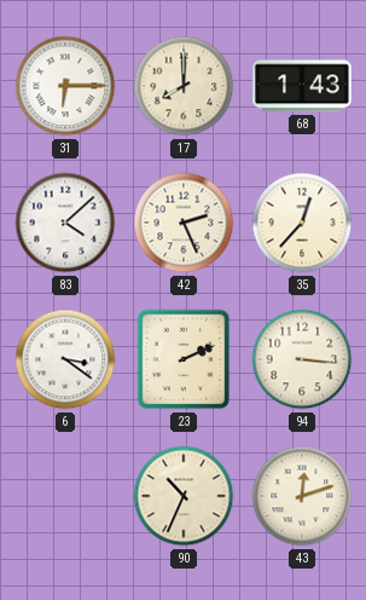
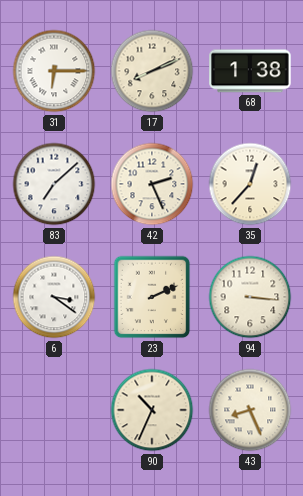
17: 8:00 -> 8:11 (152, 71)
68: 1:43 -> 1:38 (250, 71)
83: 4:08 -> 7:08 (54, 184)
43: 12:12 -> 8:26 (250, 410)
